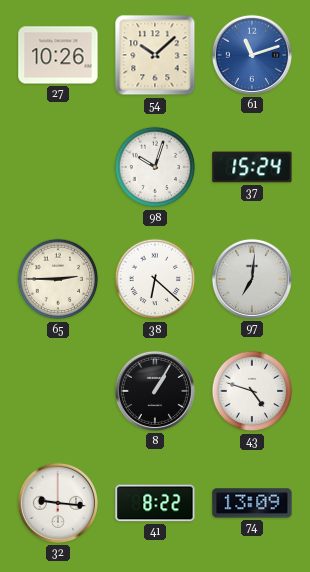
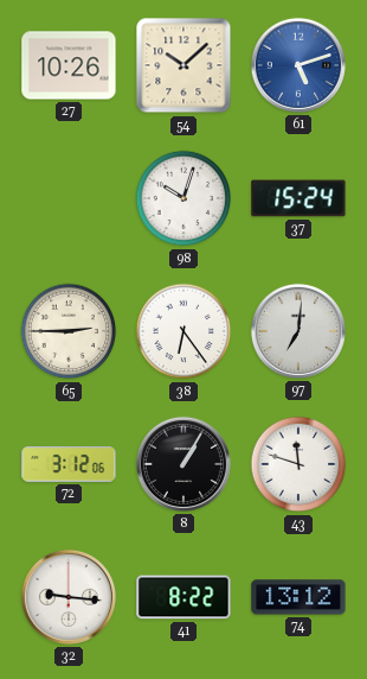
61: 11:12 -> 5:12 (298, 65)
38: 6:22 -> 6:24 (183, 331)
72: none -> 3:12 (69, 464)
43: 4:48 -> 11:48 (298, 464)
74: 13:09 -> 13:12 (298, 597)
